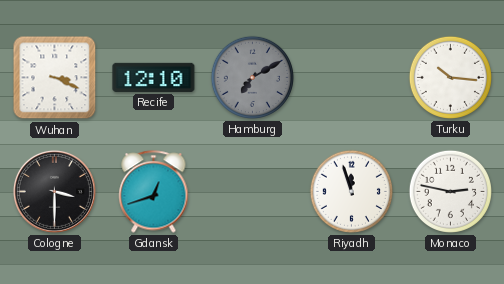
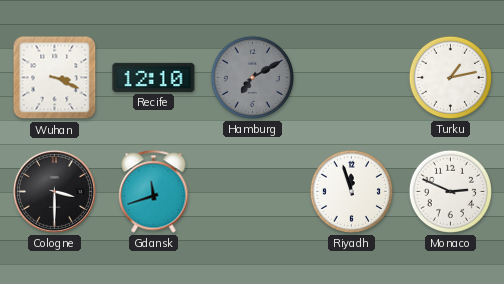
Turku: 10:16 -> 1:13 (450, 77)
Gdansk: 12:42 -> 11:42 (154, 192)
Monaco: 2:47 -> 2:49 (450, 191)
